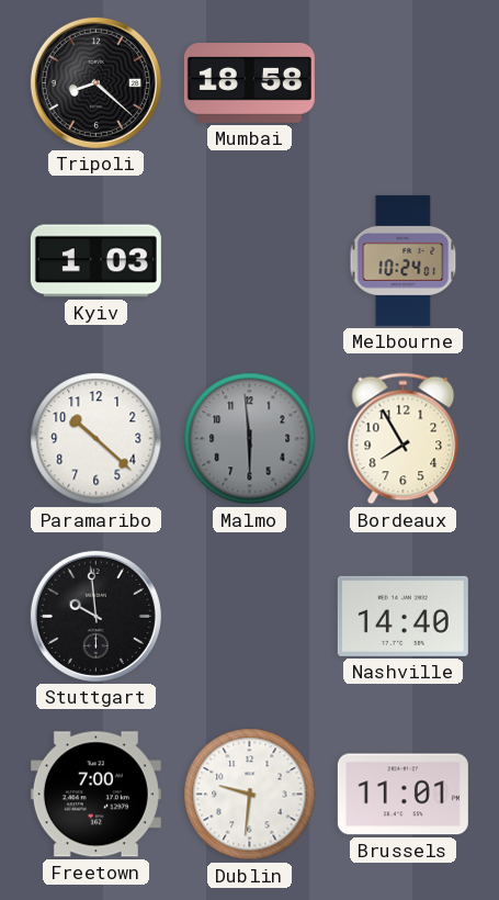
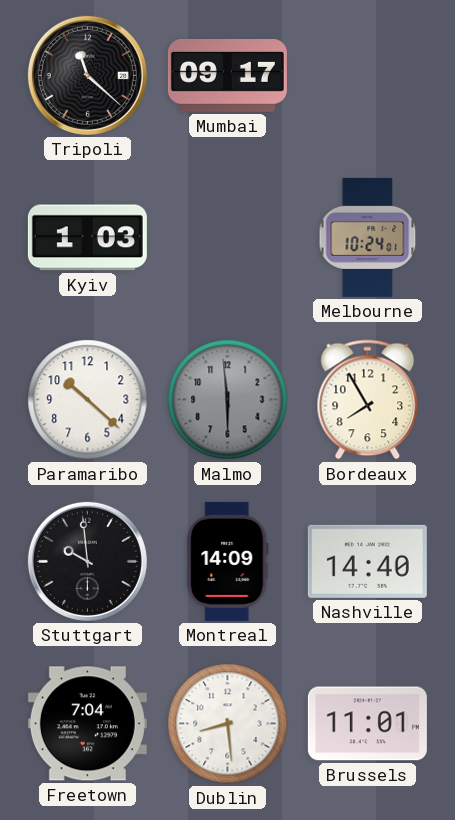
Tripoli: 8:22 -> 11:22 (87, 75)
Mumbai: 18:58 -> 09:17 (227, 76)
Montreal: none -> 14:09 (228, 561)
Freetown: 7:00 -> 7:04 (87, 724)
Dublin: 9:31 -> 8:29 (228, 724)
